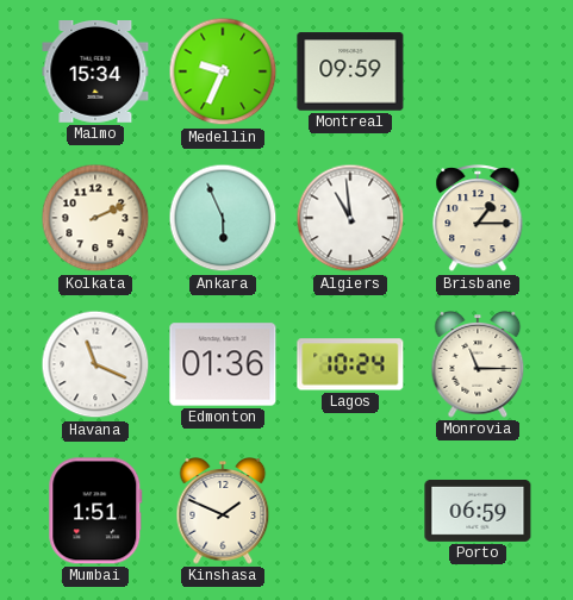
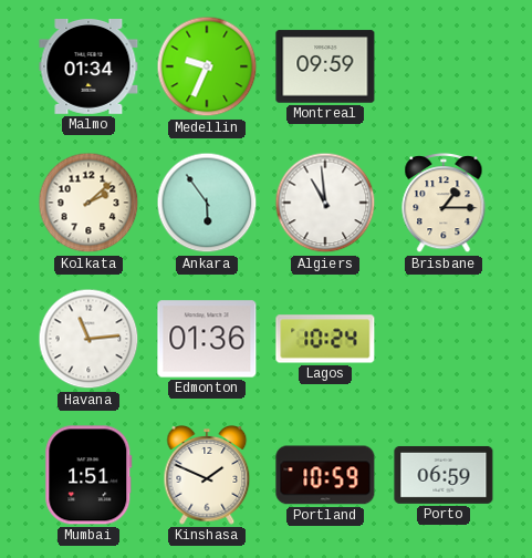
Malmo: 15:34 -> 01:34 (88, 68)
Kolkata: 2:11 -> 2:08 (88, 203)
Ankara: 5:56 -> 5:54 (207, 203)
Havana: 11:19 -> 11:14 (88, 339)
Monrovia: 11:15 -> none (478, 365)
Portland: none -> 10:59 (325, 475)
